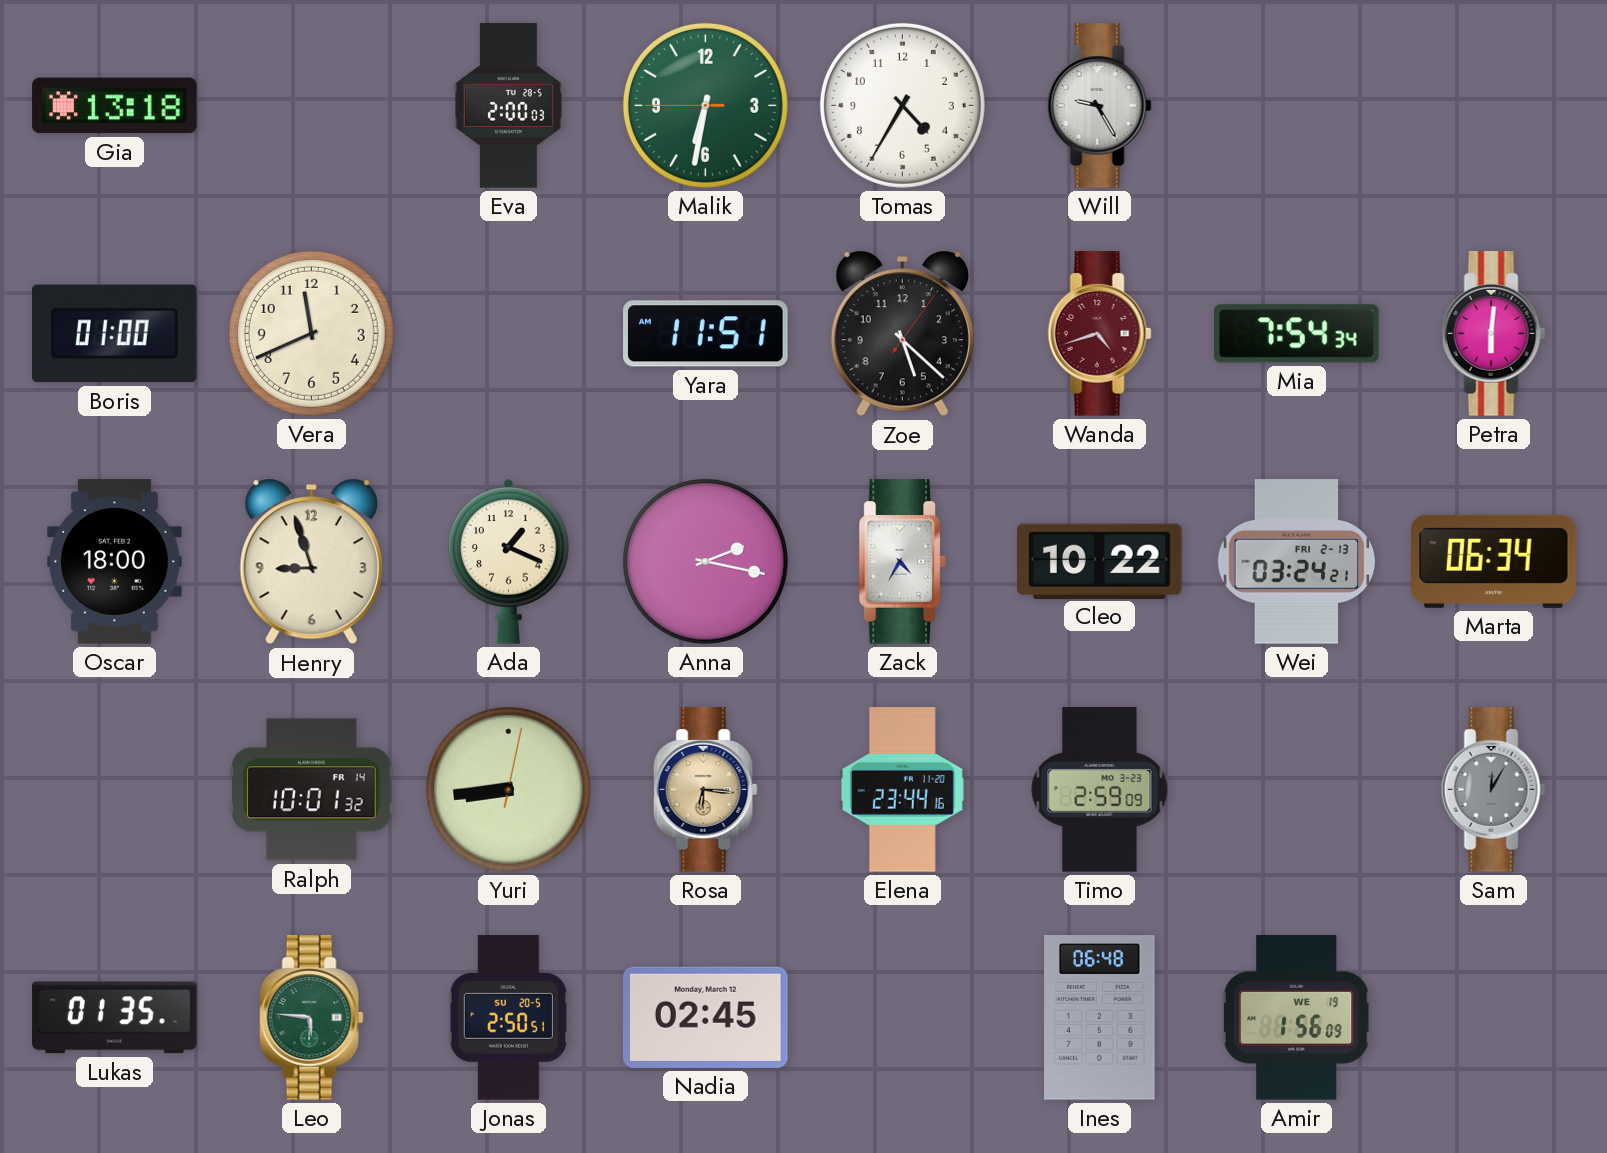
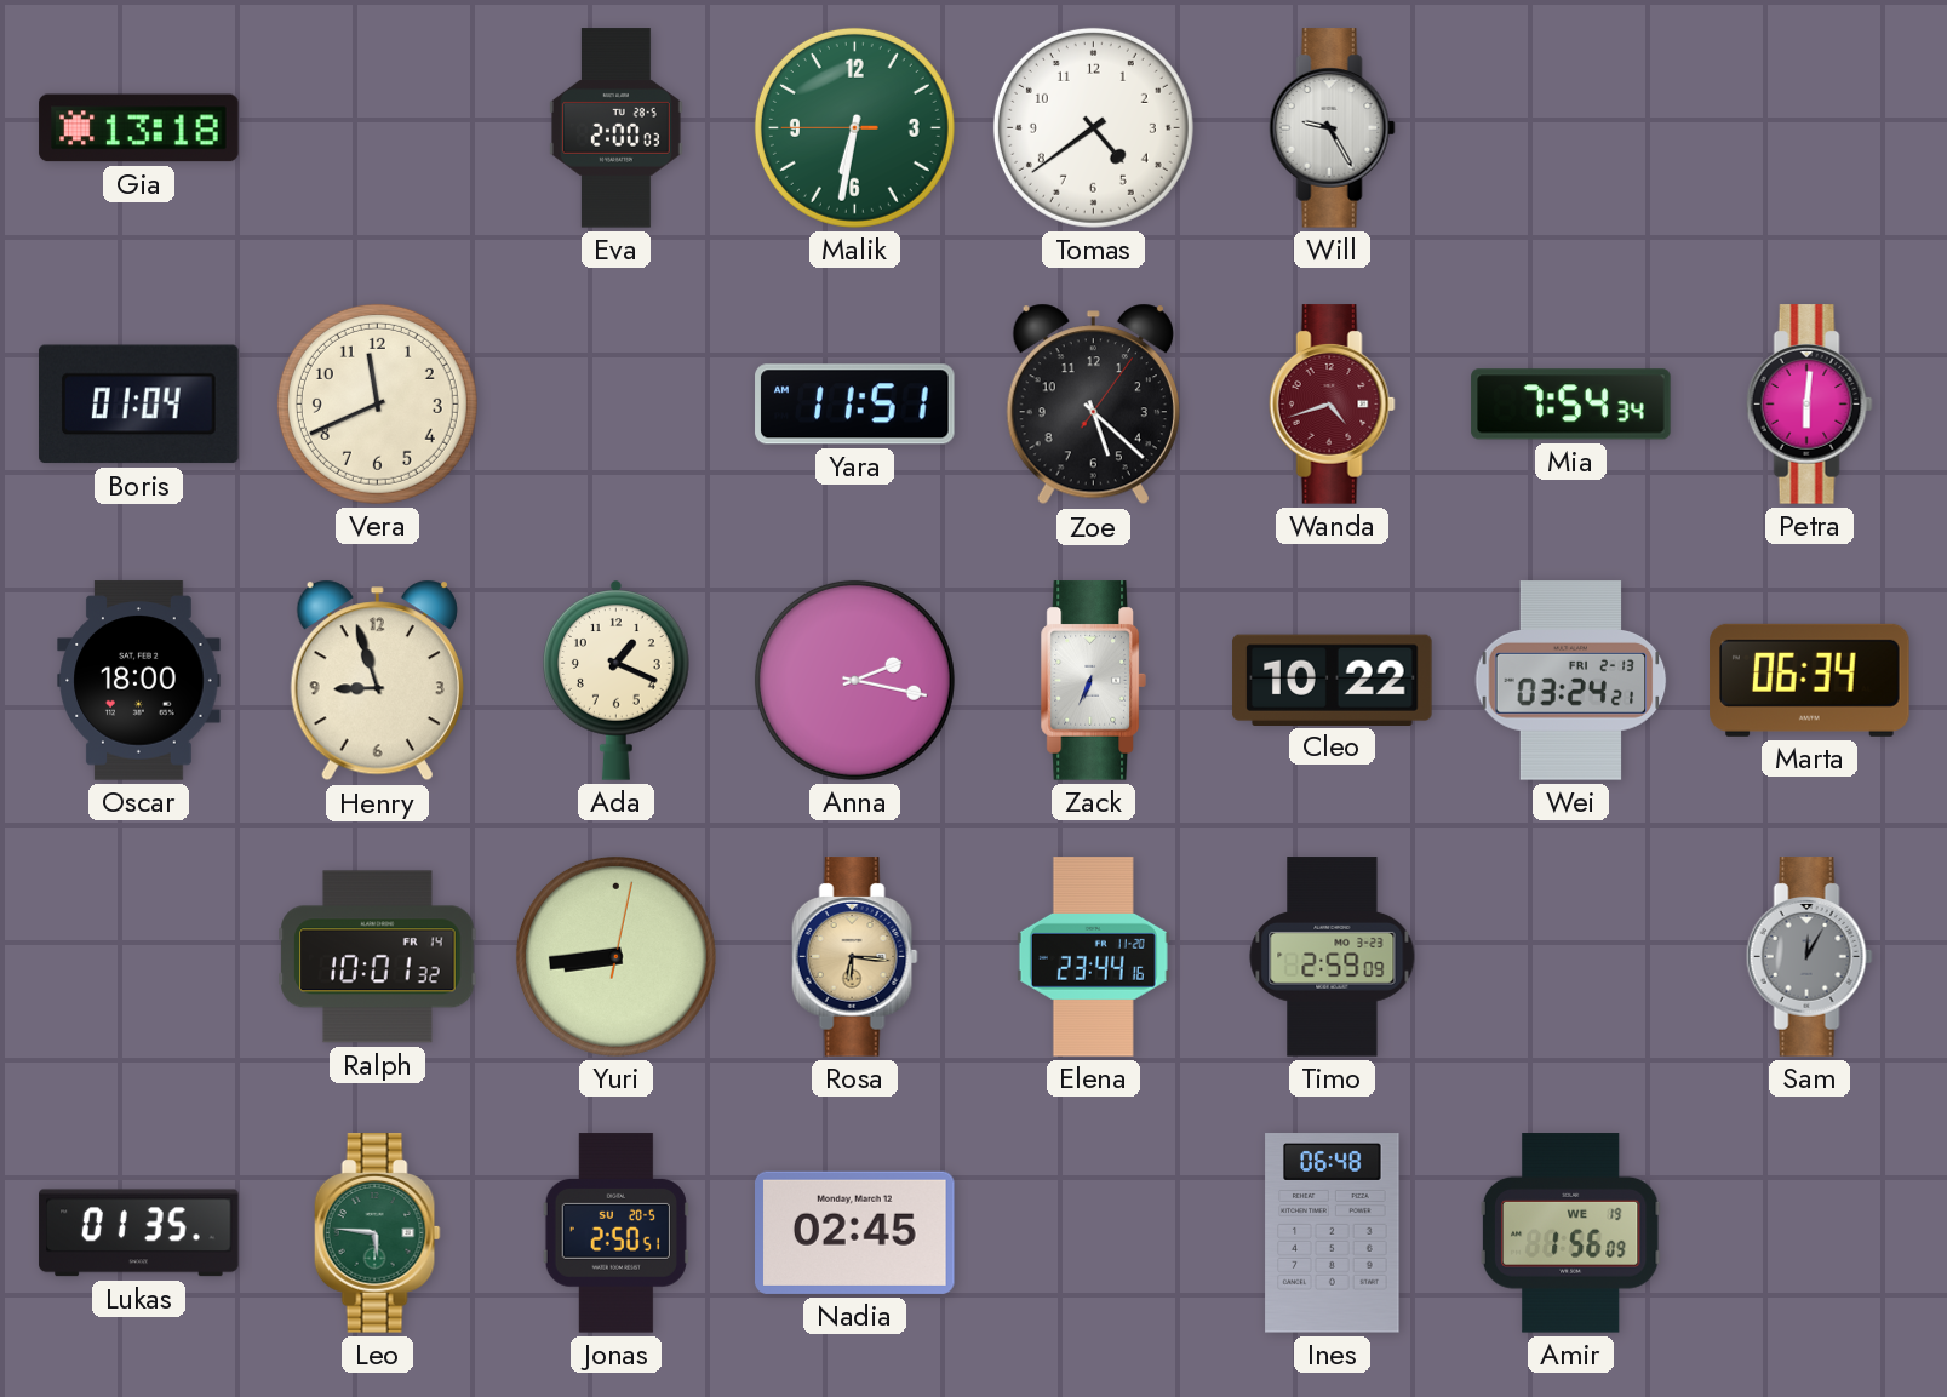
Tomas: 4:35 -> 4:39 (1093, 127)
Boris: 01:00 -> 01:04 (139, 405)
Zack: 4:35 -> 6:34 (1093, 681)
